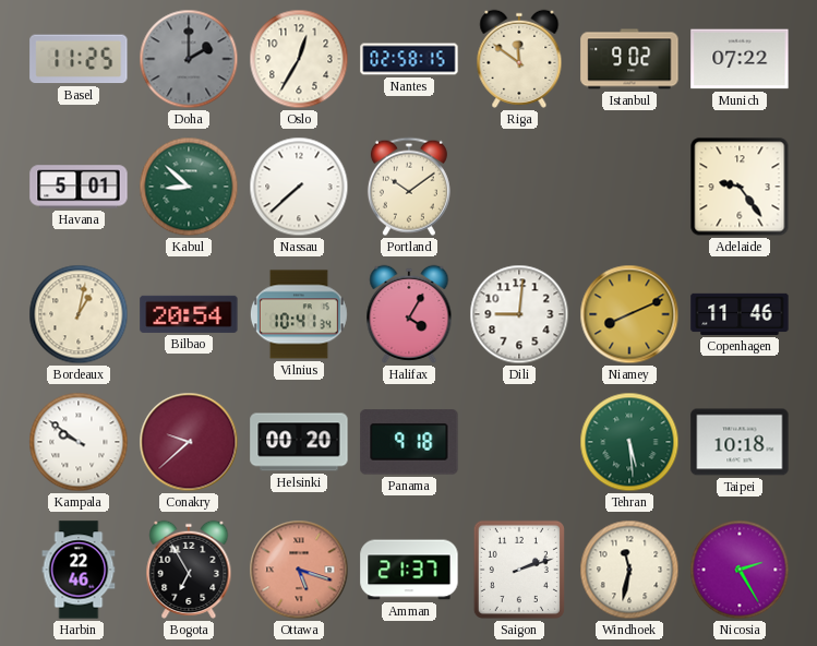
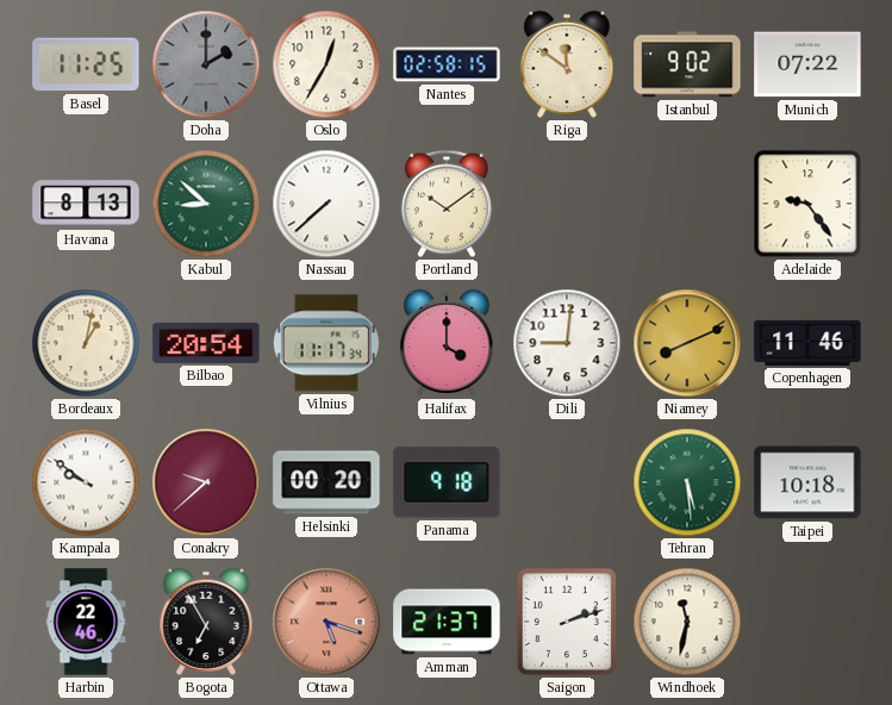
Havana: 5:01 -> 8:13 (86, 204)
Vilnius: 10:41 -> 11:17 (326, 343)
Halifax: 4:05 -> 4:00 (447, 343)
Nicosia: 2:25 -> none (740, 570)
